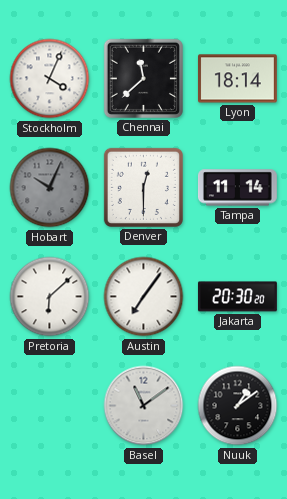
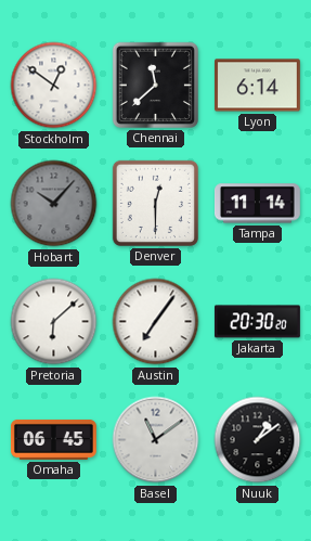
Stockholm: 4:04 -> 12:51 (54, 86)
Lyon: 18:14 -> 6:14 (257, 86)
Hobart: 10:04 -> 10:07 (54, 204)
Omaha: none -> 06:45 (53, 439)
